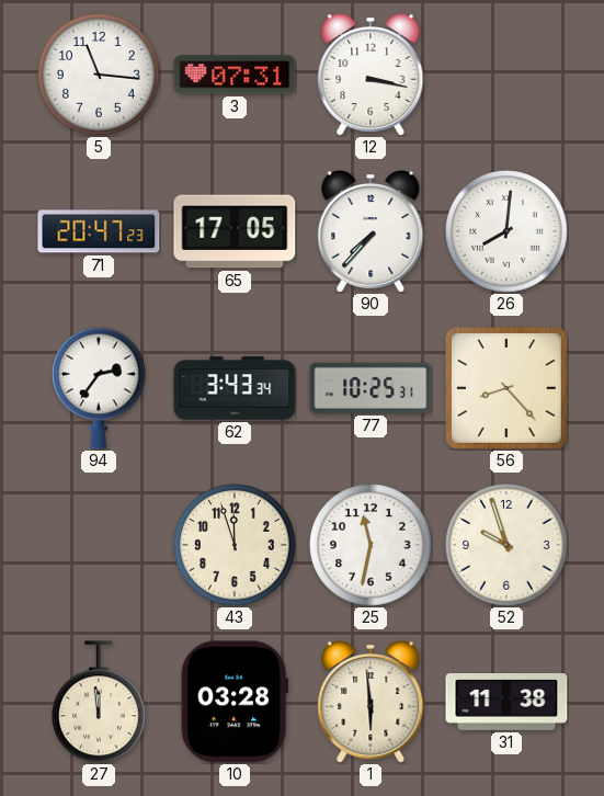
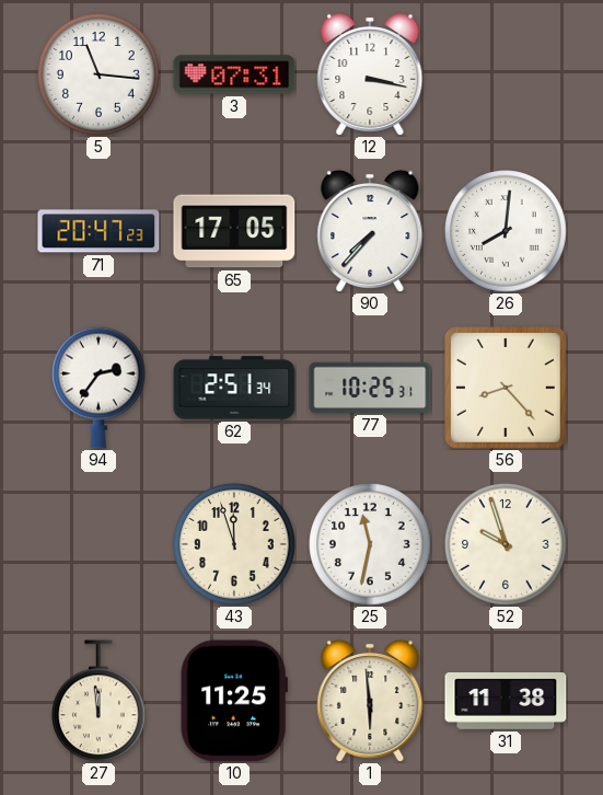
62: 3:43 -> 2:51 (234, 388)
10: 03:28 -> 11:25 (234, 701)
